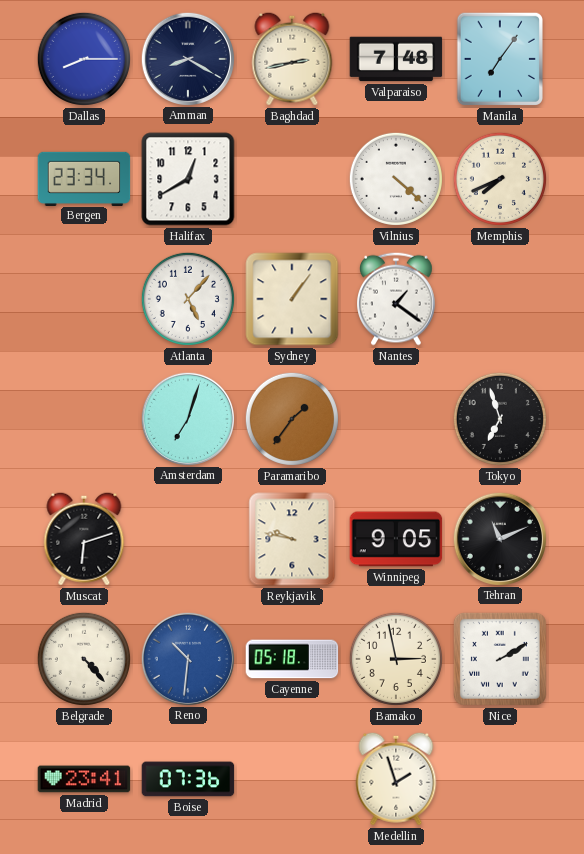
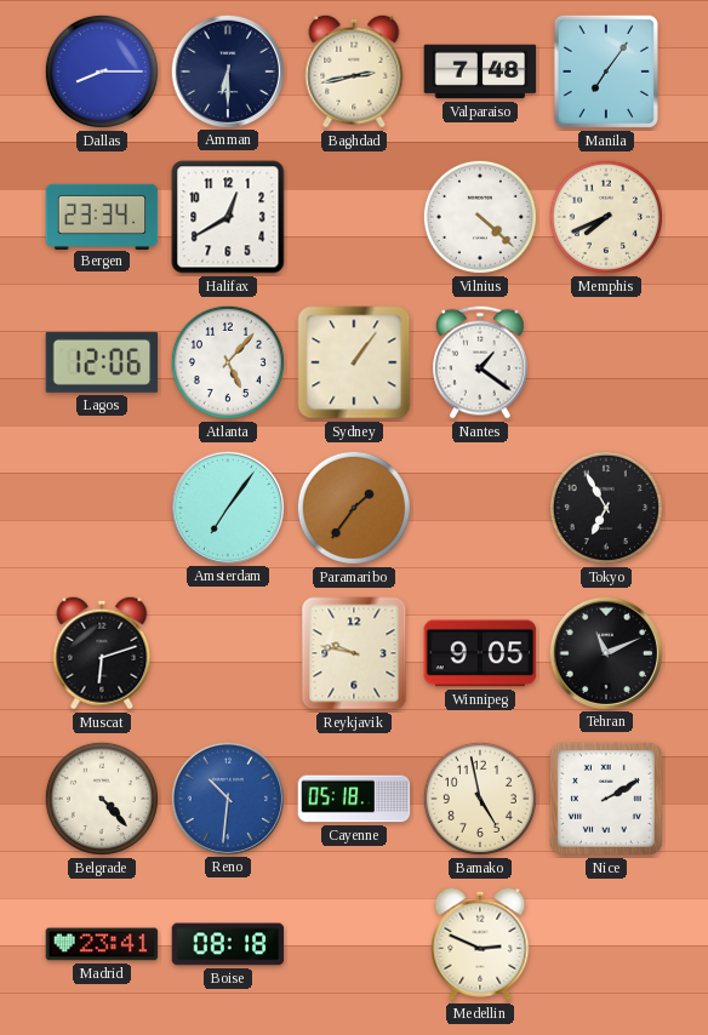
Amman: 8:20 -> 6:30 (227, 70)
Lagos: none -> 12:06 (102, 362)
Amsterdam: 7:03 -> 7:06 (227, 507)
Tokyo: 6:57 -> 6:55 (606, 508)
Bamako: 2:58 -> 4:58 (480, 799)
Boise: 07:36 -> 08:18 (228, 944)
Medellin: 1:57 -> 2:49 (480, 944)
